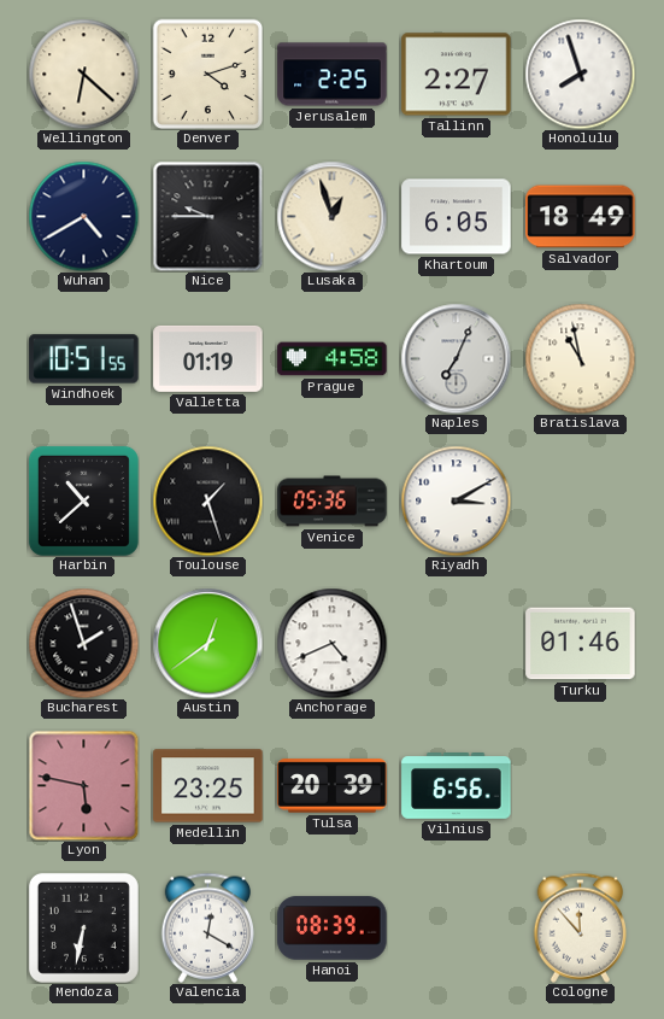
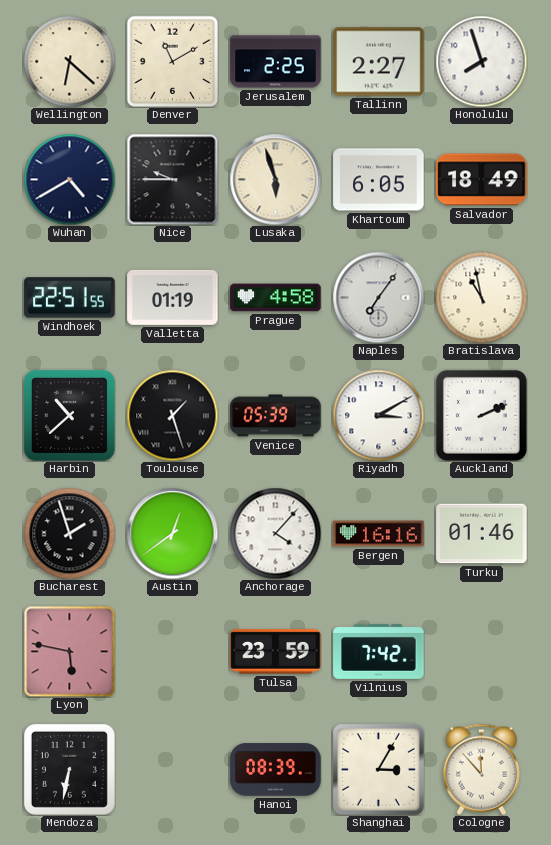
Denver: 4:12 -> 11:10 (172, 61)
Lusaka: 12:57 -> 5:57 (275, 179)
Windhoek: 10:51 -> 22:51 (70, 298)
Naples: 7:04 -> 7:06 (378, 297)
Venice: 05:36 -> 05:39 (276, 416)
Auckland: none -> 2:11 (481, 415)
Anchorage: 4:41 -> 4:07 (275, 533)
Bergen: none -> 16:16 (379, 534)
Medellin: 23:25 -> none (208, 786)
Tulsa: 20:39 -> 23:59 (276, 652)
Vilnius: 6:56 -> 7:42 (379, 652)
Valencia: 12:20 -> none (208, 927)
Shanghai: none -> 3:05 (378, 769)
